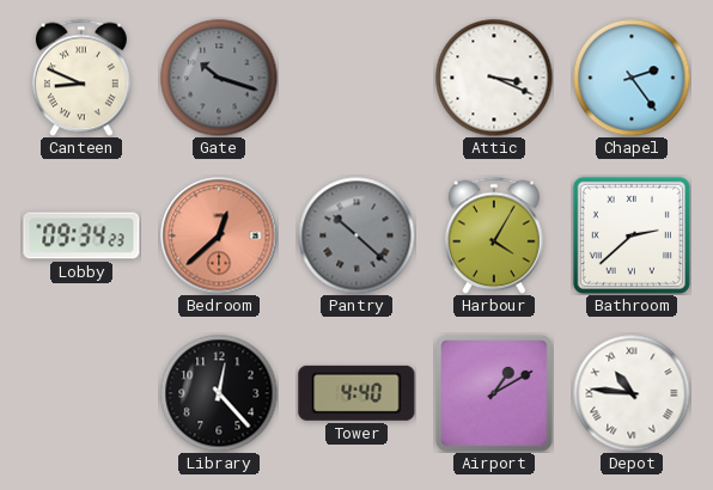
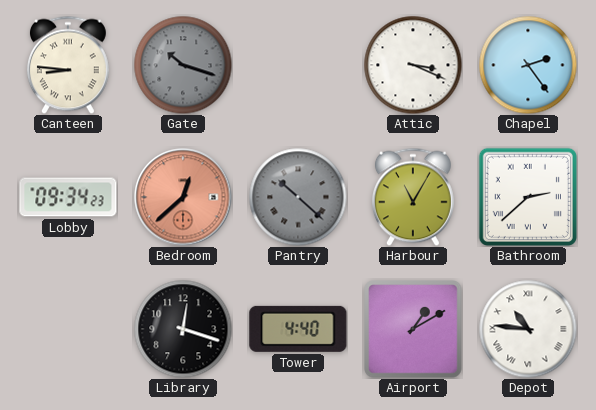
Canteen: 8:49 -> 8:46 (68, 65)
Harbour: 4:05 -> 11:05 (413, 197)
Library: 12:23 -> 12:18 (183, 329)
